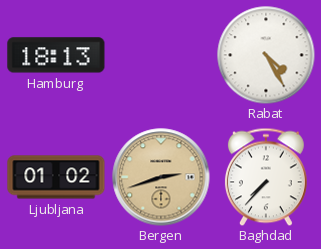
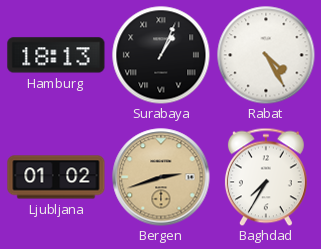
Surabaya: none -> 1:04 (161, 55)
Baghdad: 7:37 -> 7:35 (266, 177)
